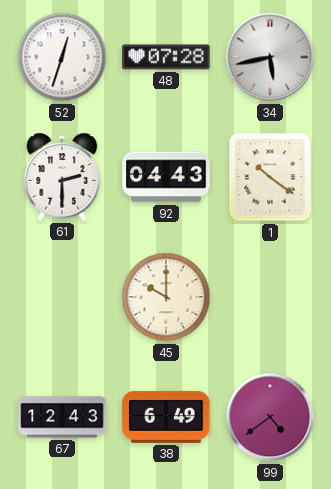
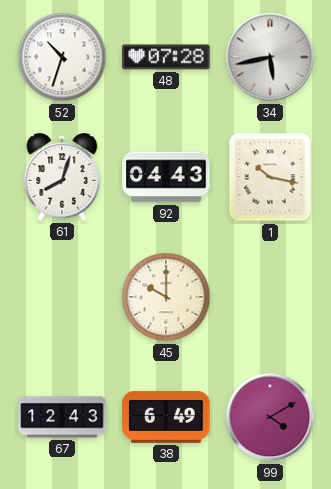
52: 12:33 -> 10:33 (62, 57)
61: 2:30 -> 8:03 (62, 177)
1: 10:21 -> 10:17 (270, 177)
99: 4:39 -> 4:10 (270, 417)
